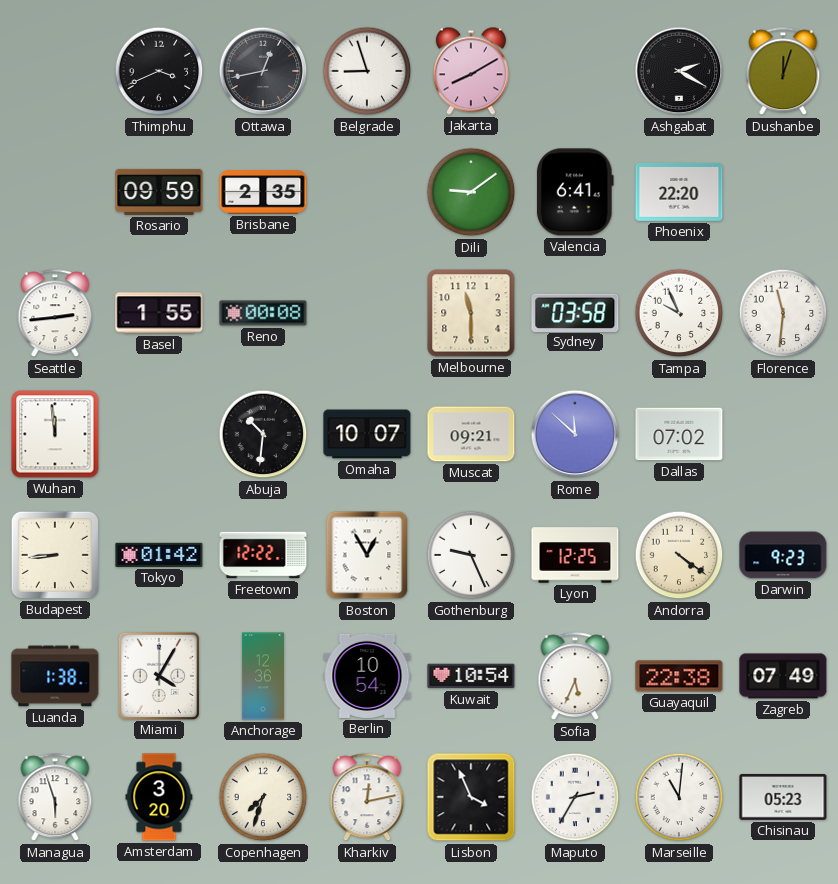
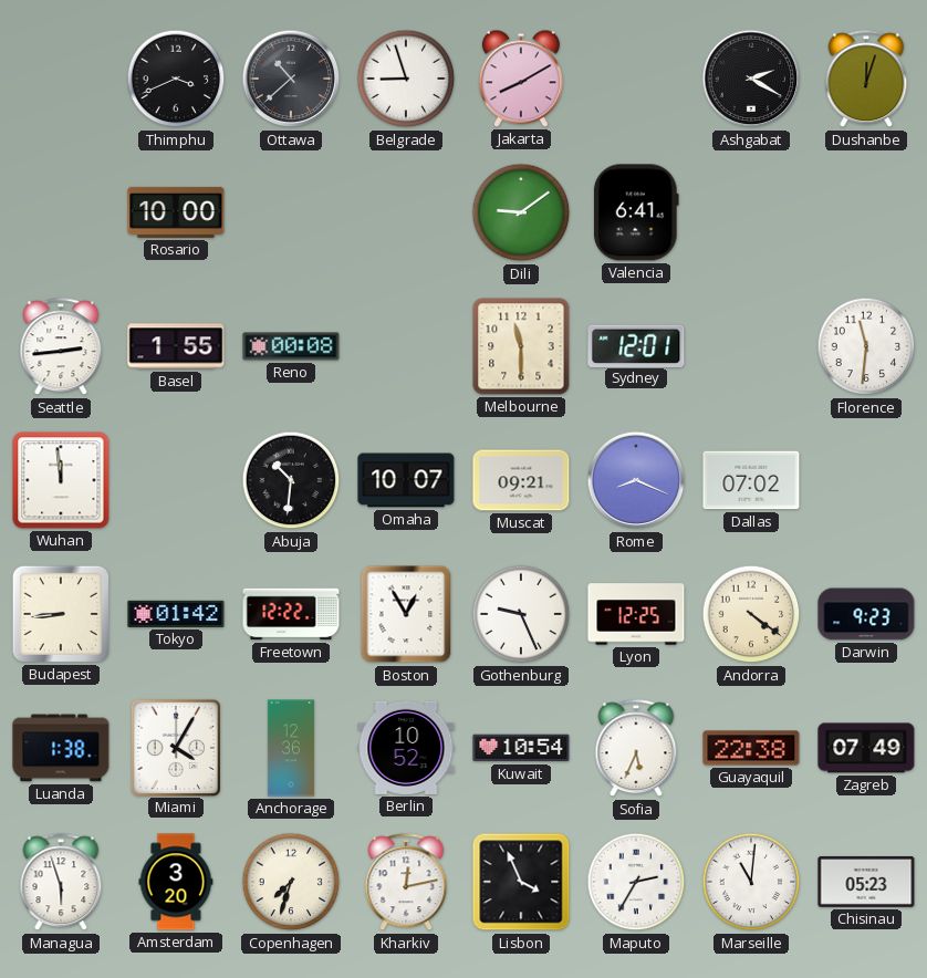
Ottawa: 12:43 -> 10:38 (291, 79)
Rosario: 09:59 -> 10:00 (176, 212)
Brisbane: 2:35 -> none (263, 192)
Phoenix: 22:20 -> none (679, 192)
Sydney: 03:58 -> 12:01 (636, 345)
Tampa: 9:56 -> none (679, 313)
Rome: 11:52 -> 8:19 (636, 480)
Berlin: 10:54 -> 10:52 (406, 748)
